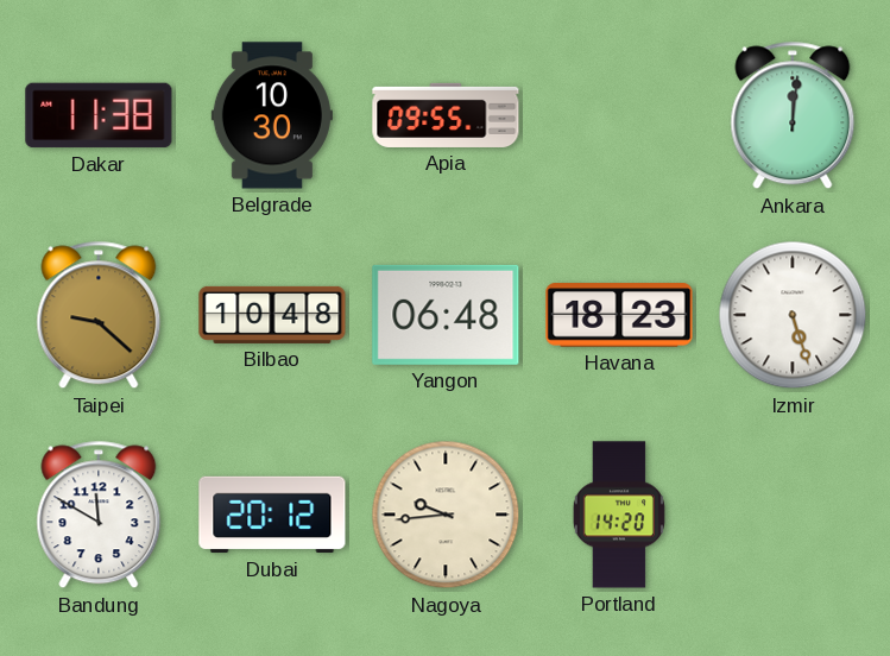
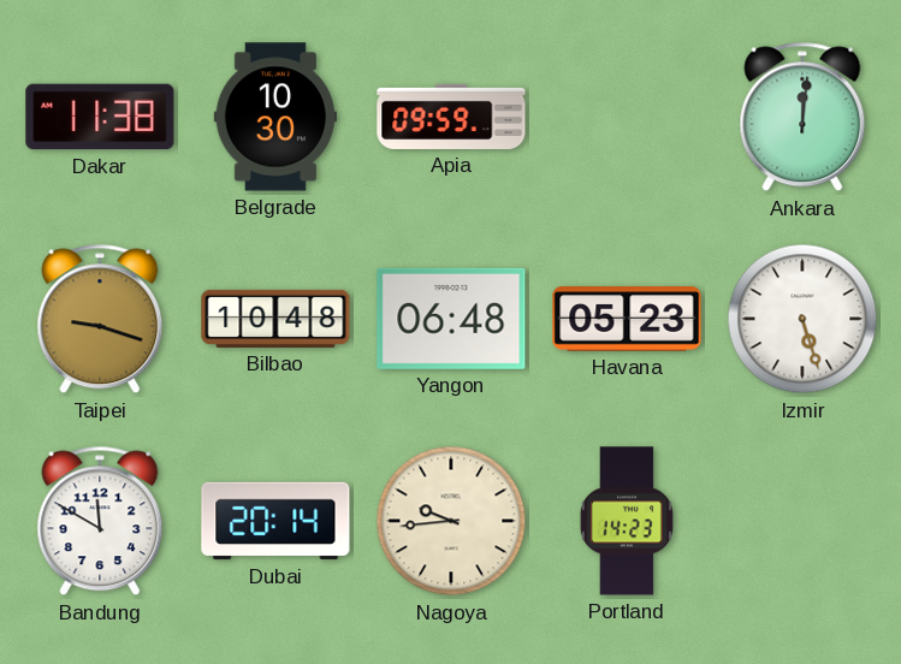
Apia: 09:55 -> 09:59 (451, 117)
Taipei: 9:22 -> 9:18 (100, 319)
Havana: 18:23 -> 05:23 (627, 319)
Dubai: 20:12 -> 20:14 (275, 521)
Portland: 14:20 -> 14:23 (627, 521)
